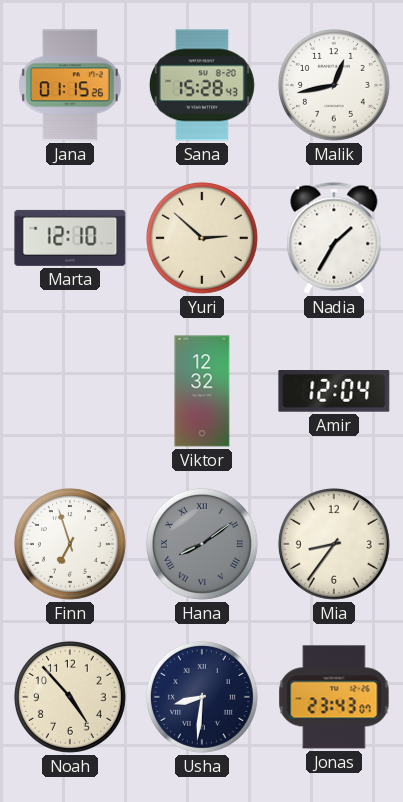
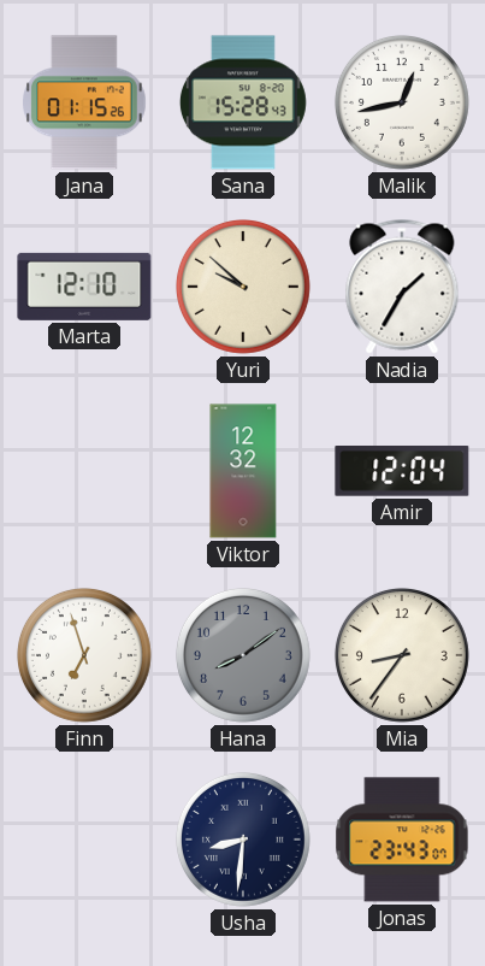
Yuri: 2:52 -> 9:52 (243, 287)
Hana numerals: Roman -> Arabic (243, 655)
Noah: 4:53 -> none (70, 697)
